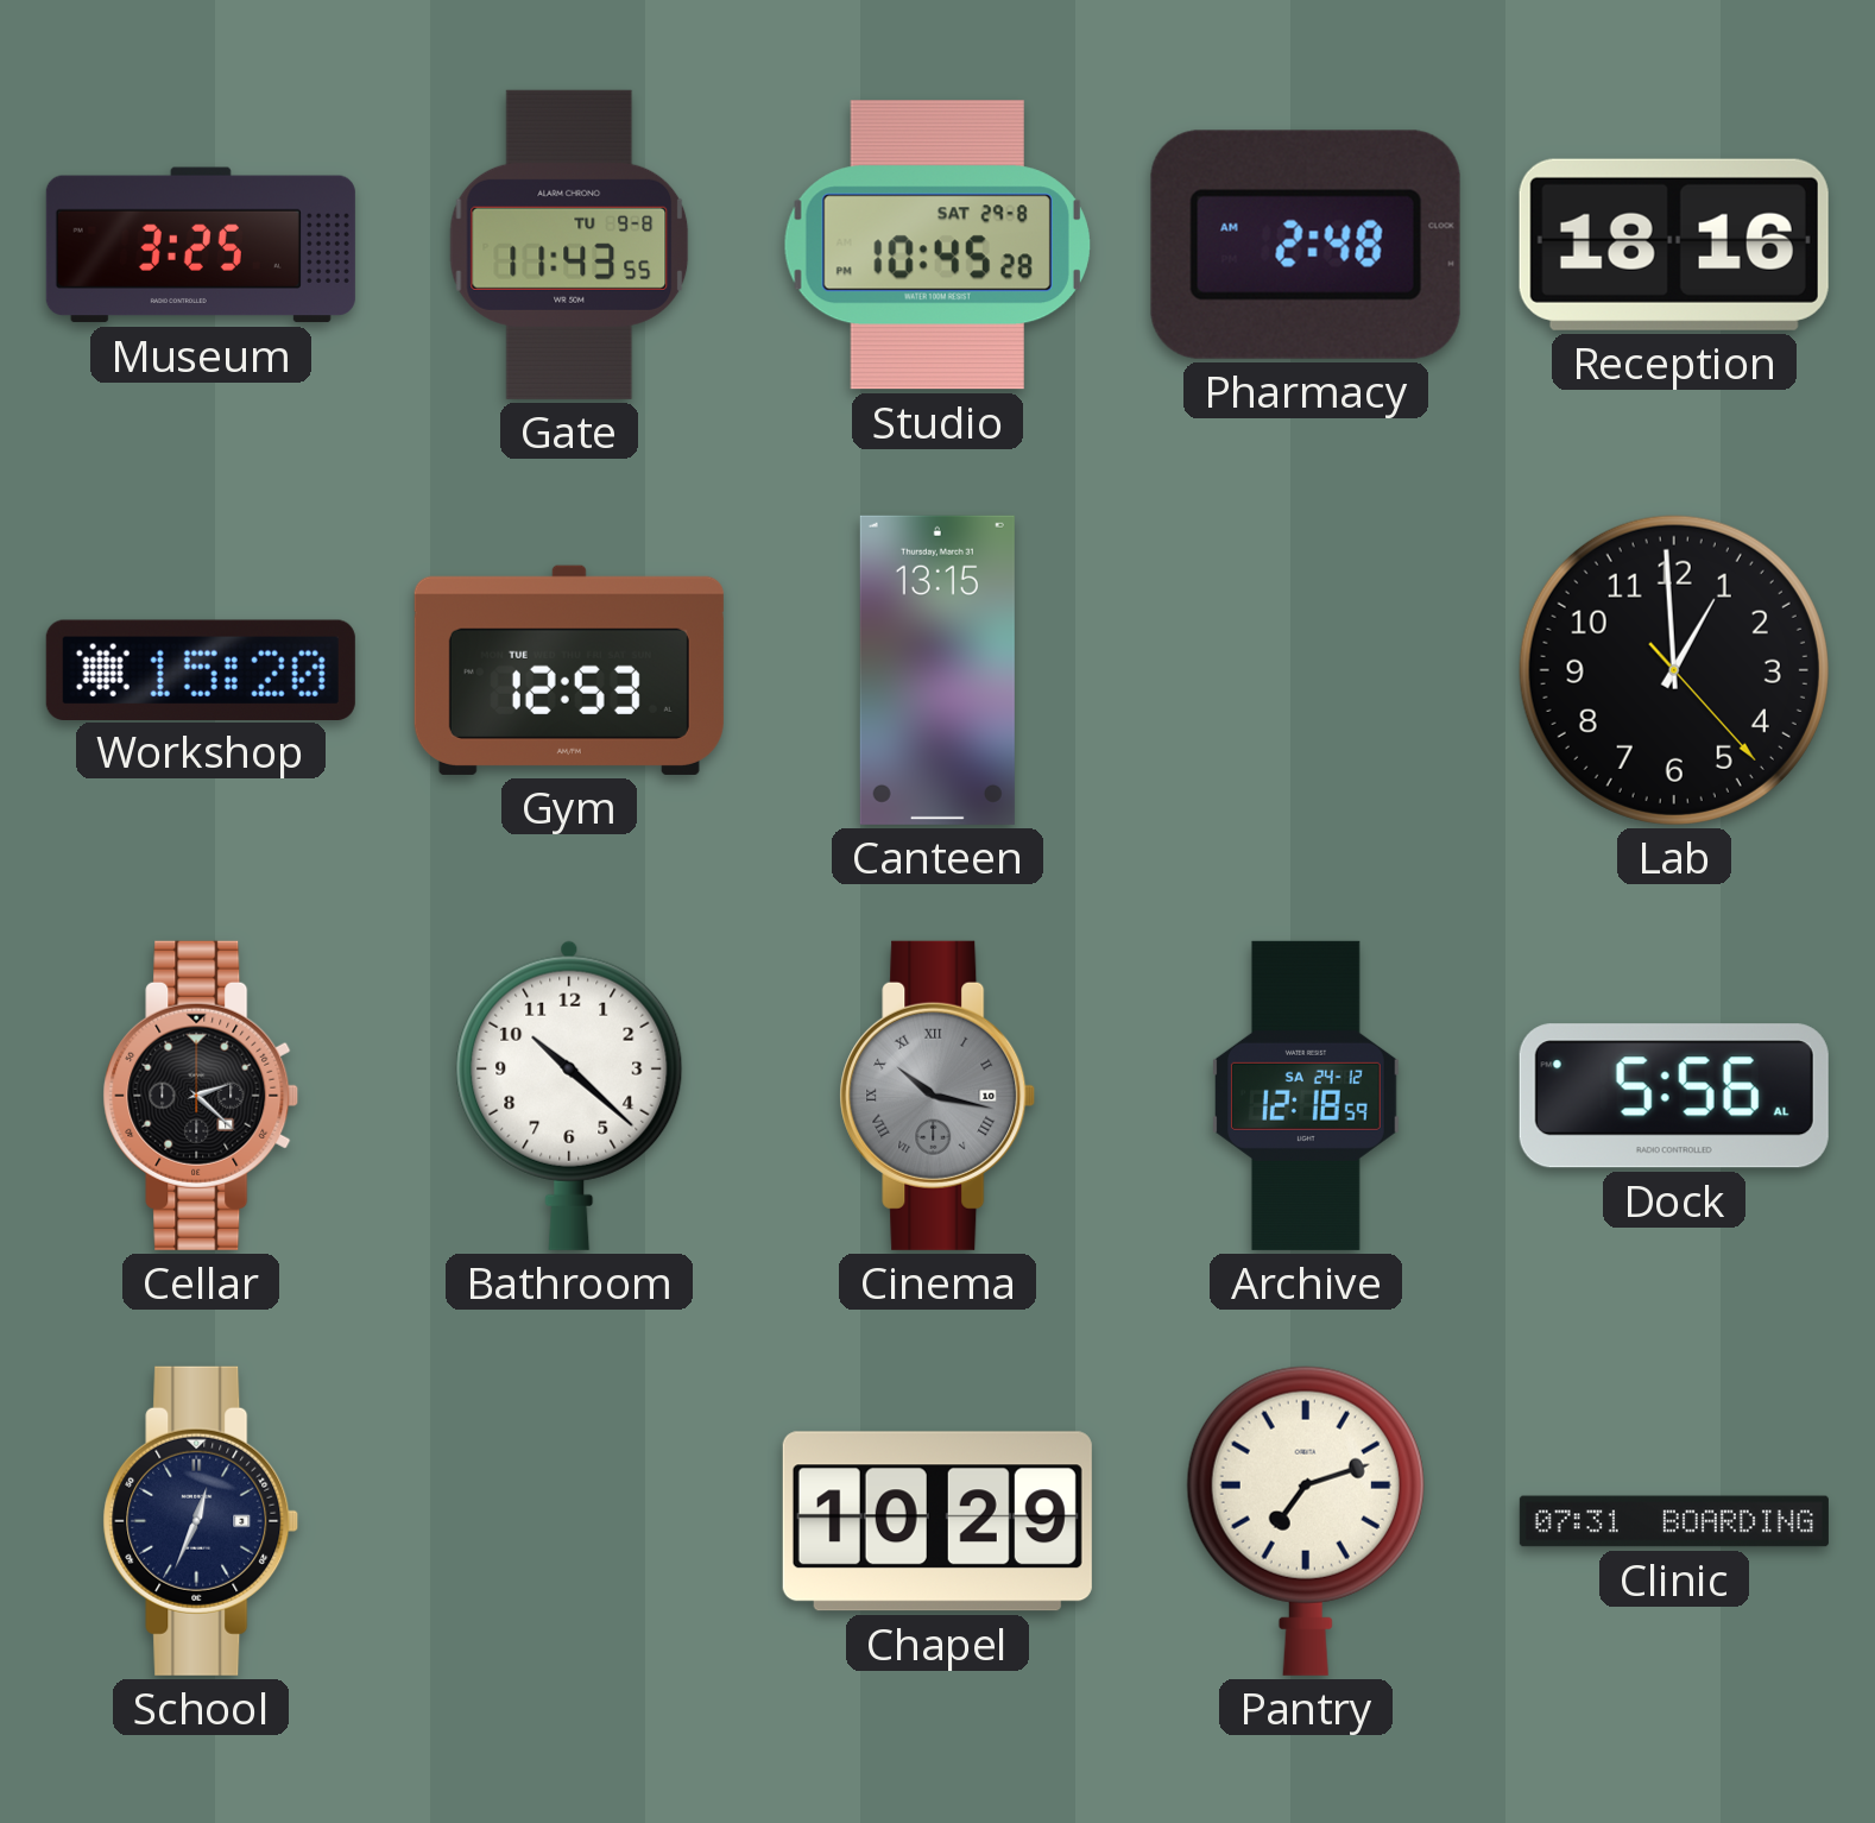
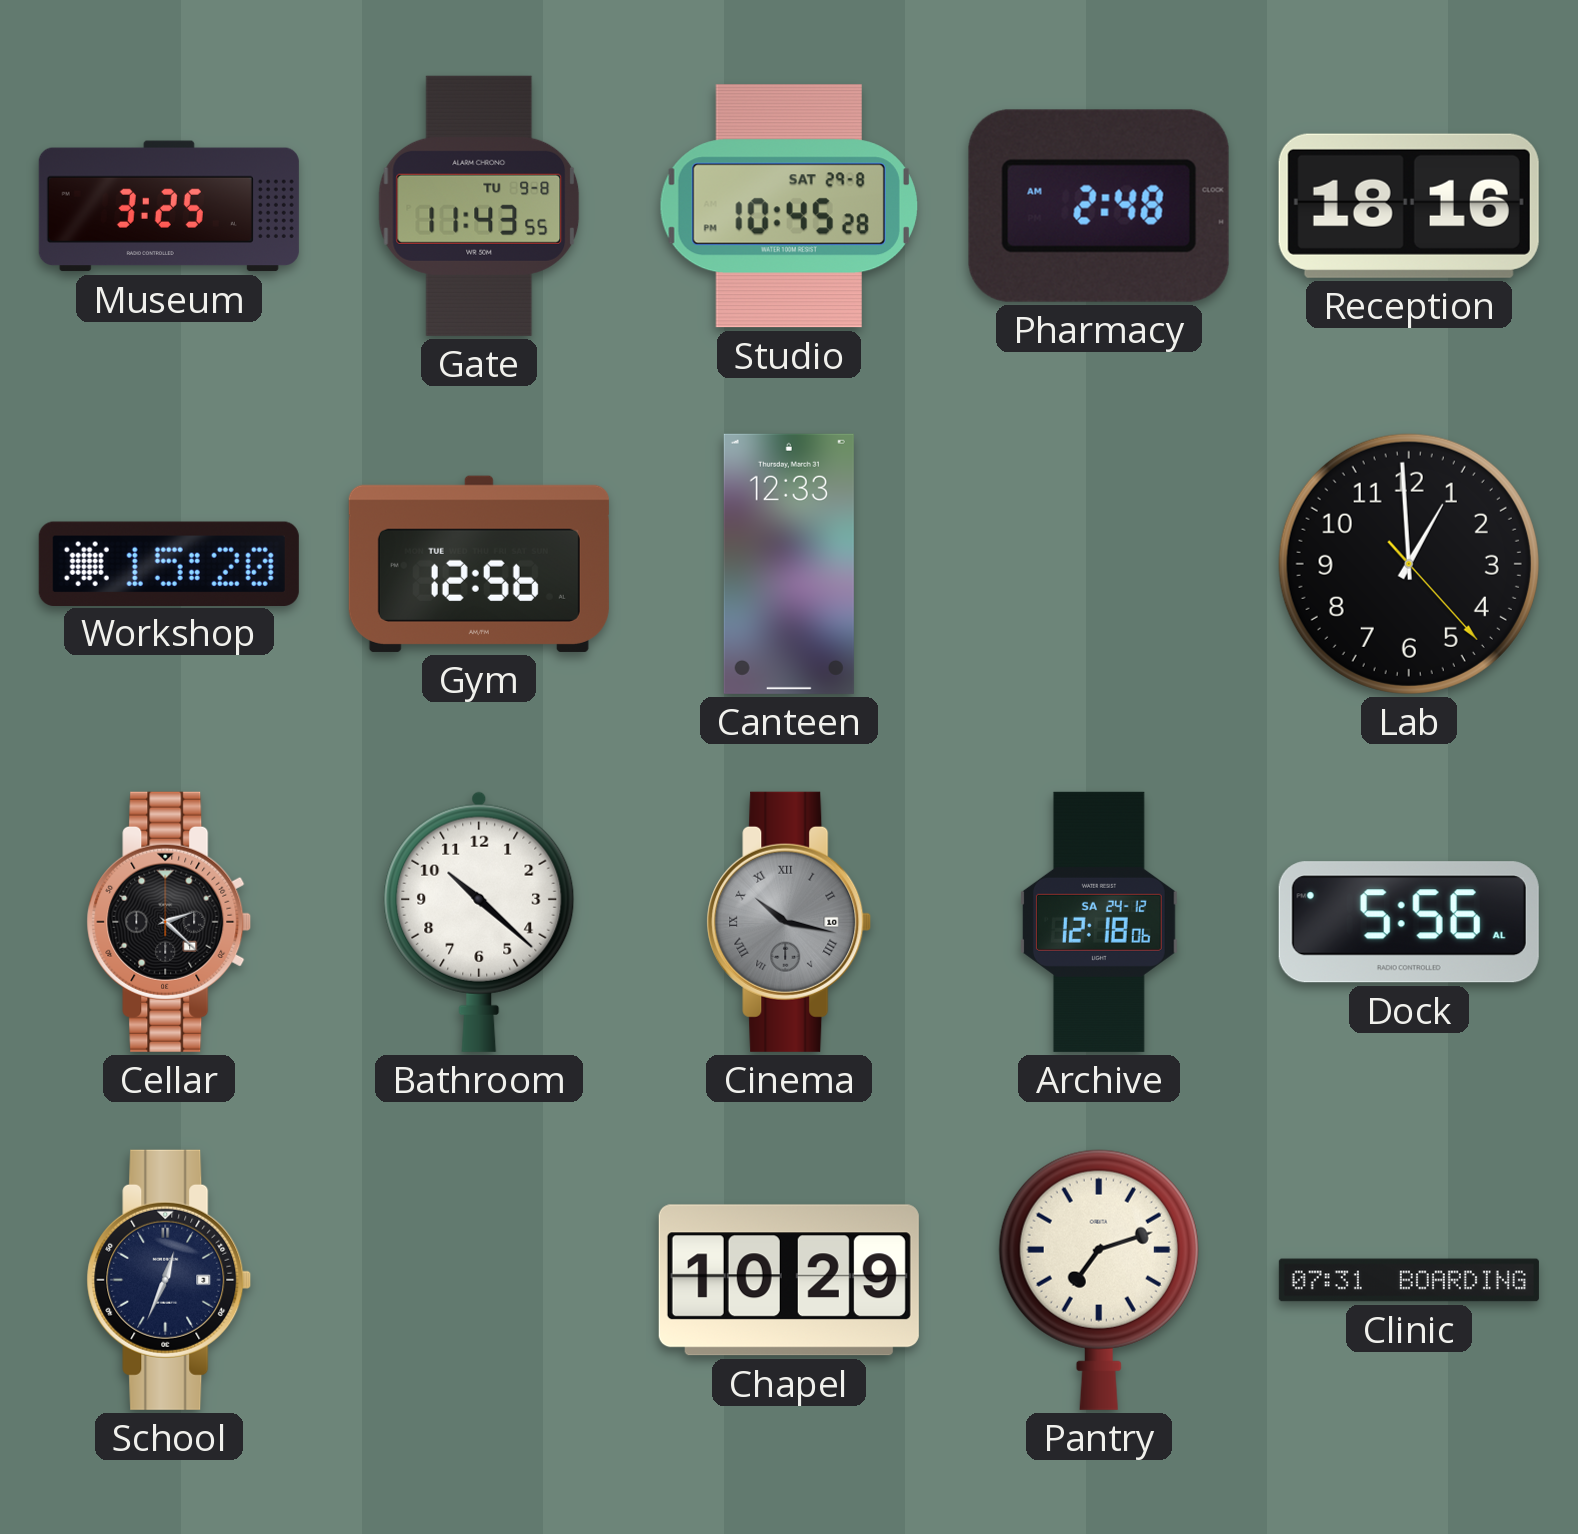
Gym: 12:53 -> 12:56 (479, 564)
Canteen: 13:15 -> 12:33 (789, 564)
Archive: 12:18:59 -> 12:18:06 (1099, 922)
